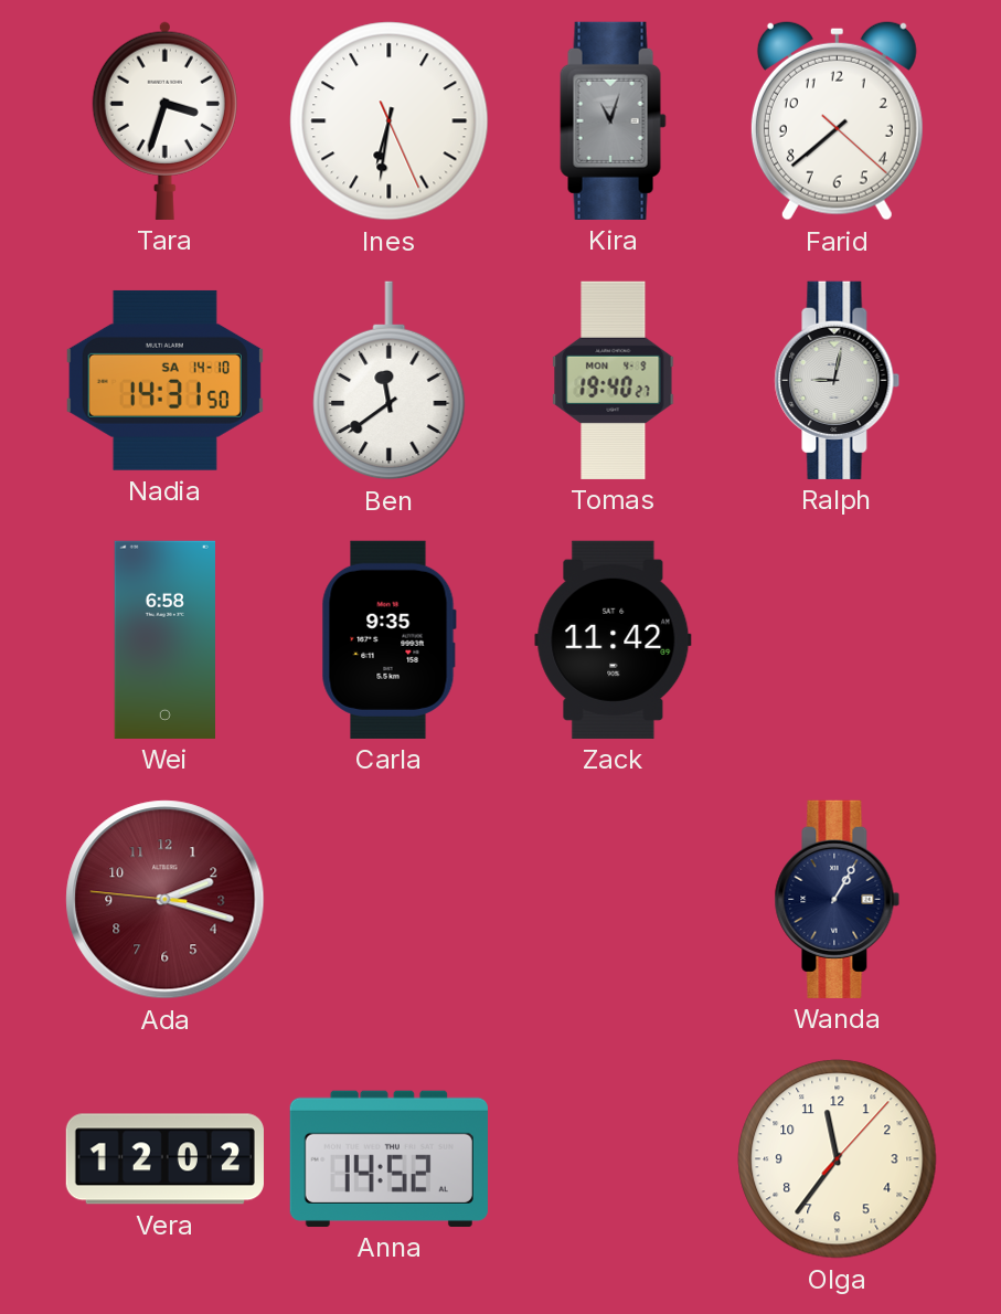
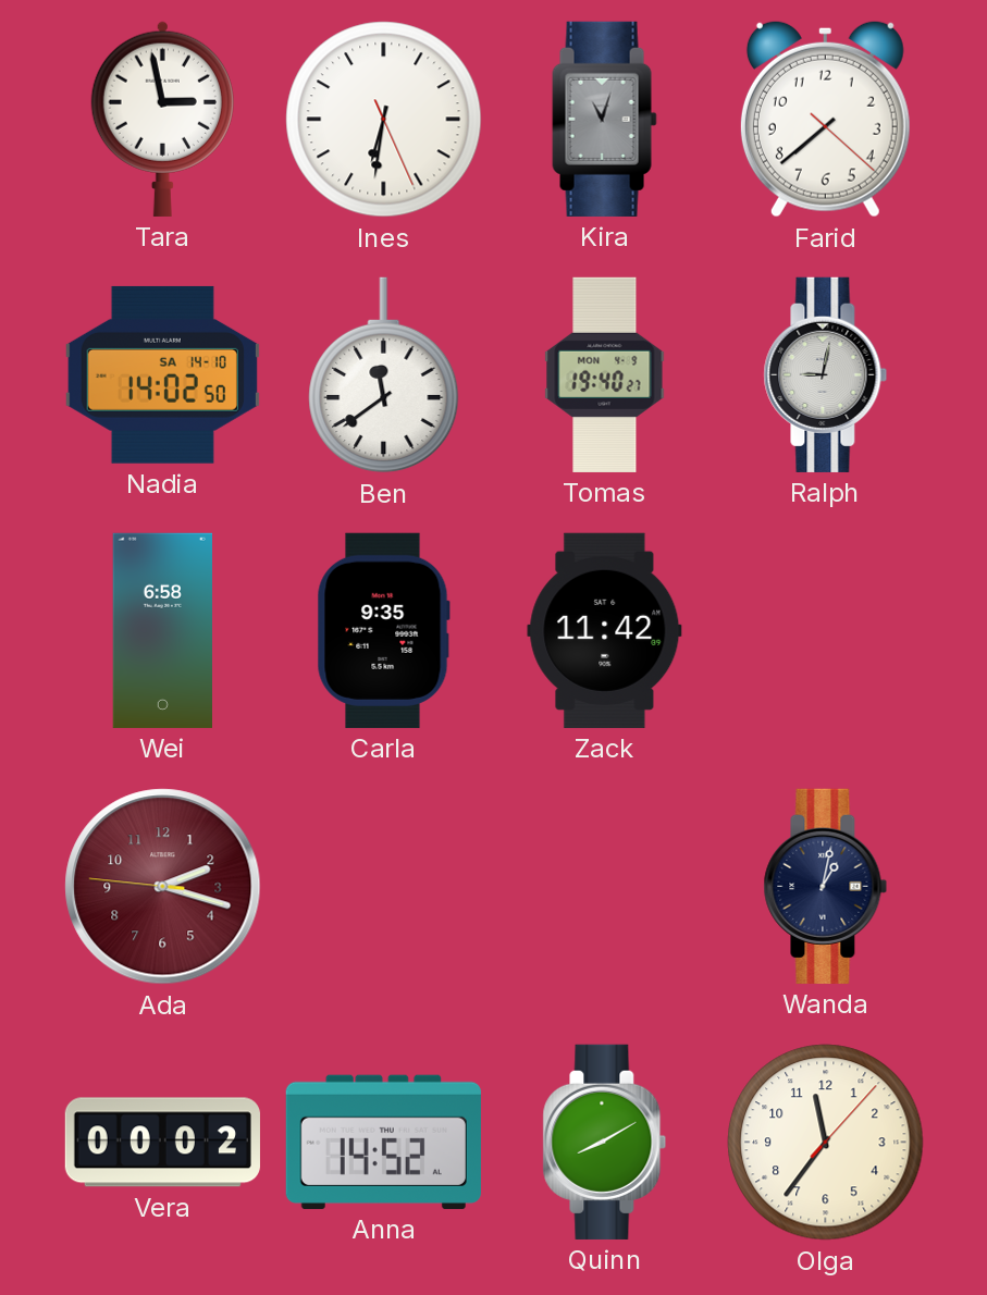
Tara: 3:33 -> 2:58 (162, 119)
Nadia: 14:31 -> 14:02 (162, 374)
Wanda: 1:05 -> 1:02 (826, 886)
Vera: 12:02 -> 00:02 (162, 1143)
Quinn: none -> 8:10 (605, 1142)
